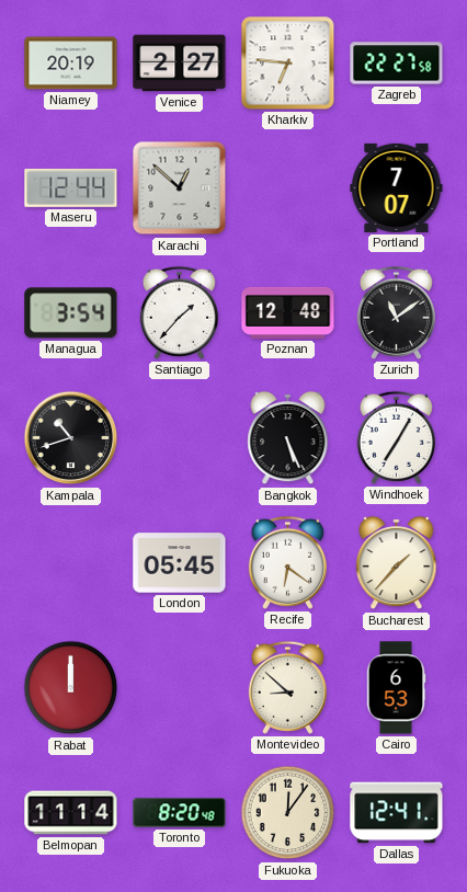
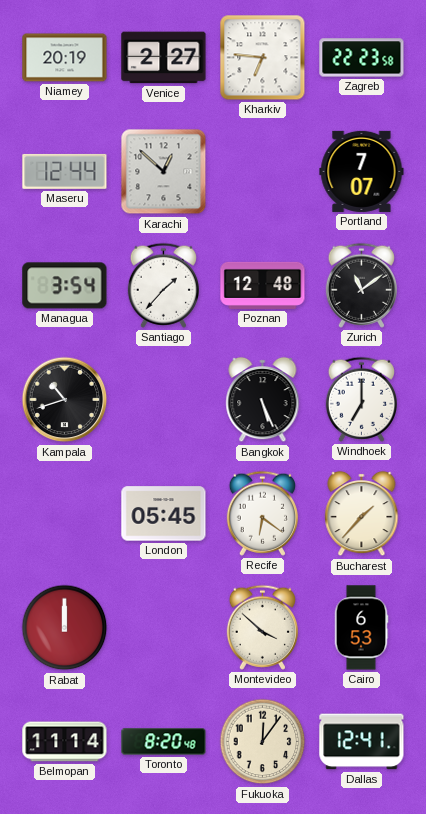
Zagreb: 22:27 -> 22:23 (362, 58)
Windhoek: 7:05 -> 7:00 (361, 399)
Montevideo: 8:52 -> 3:52 (262, 627)
